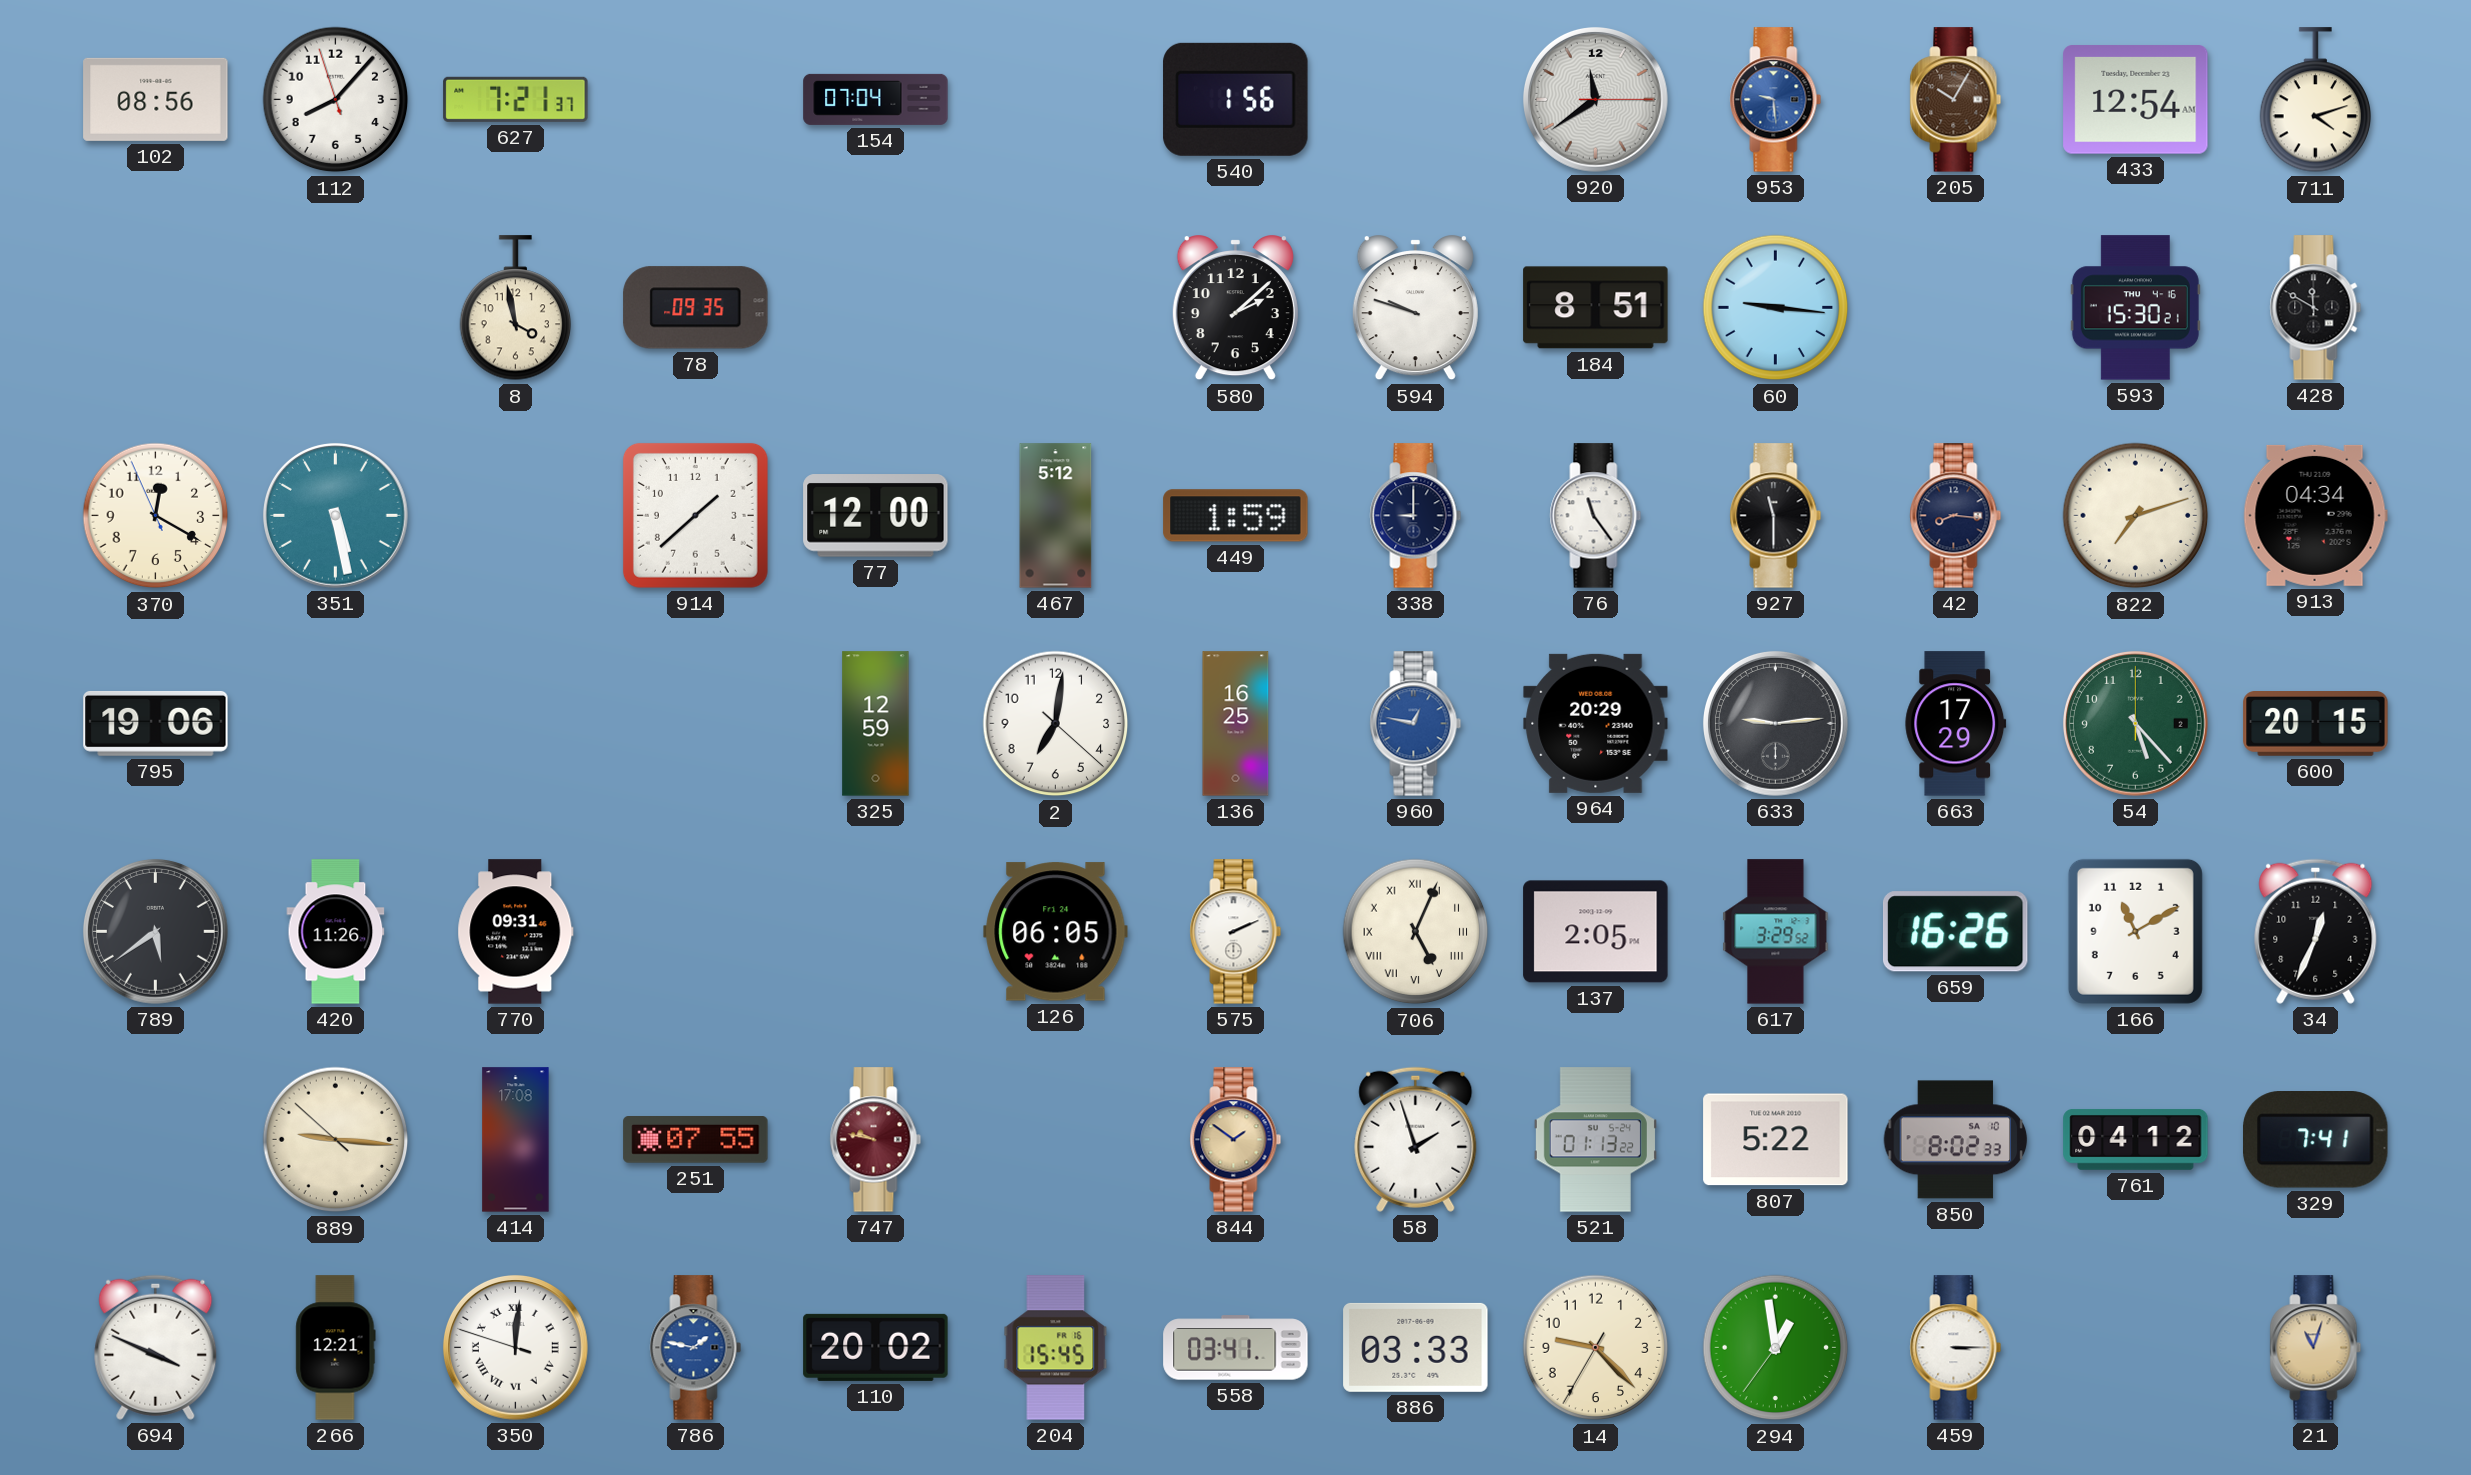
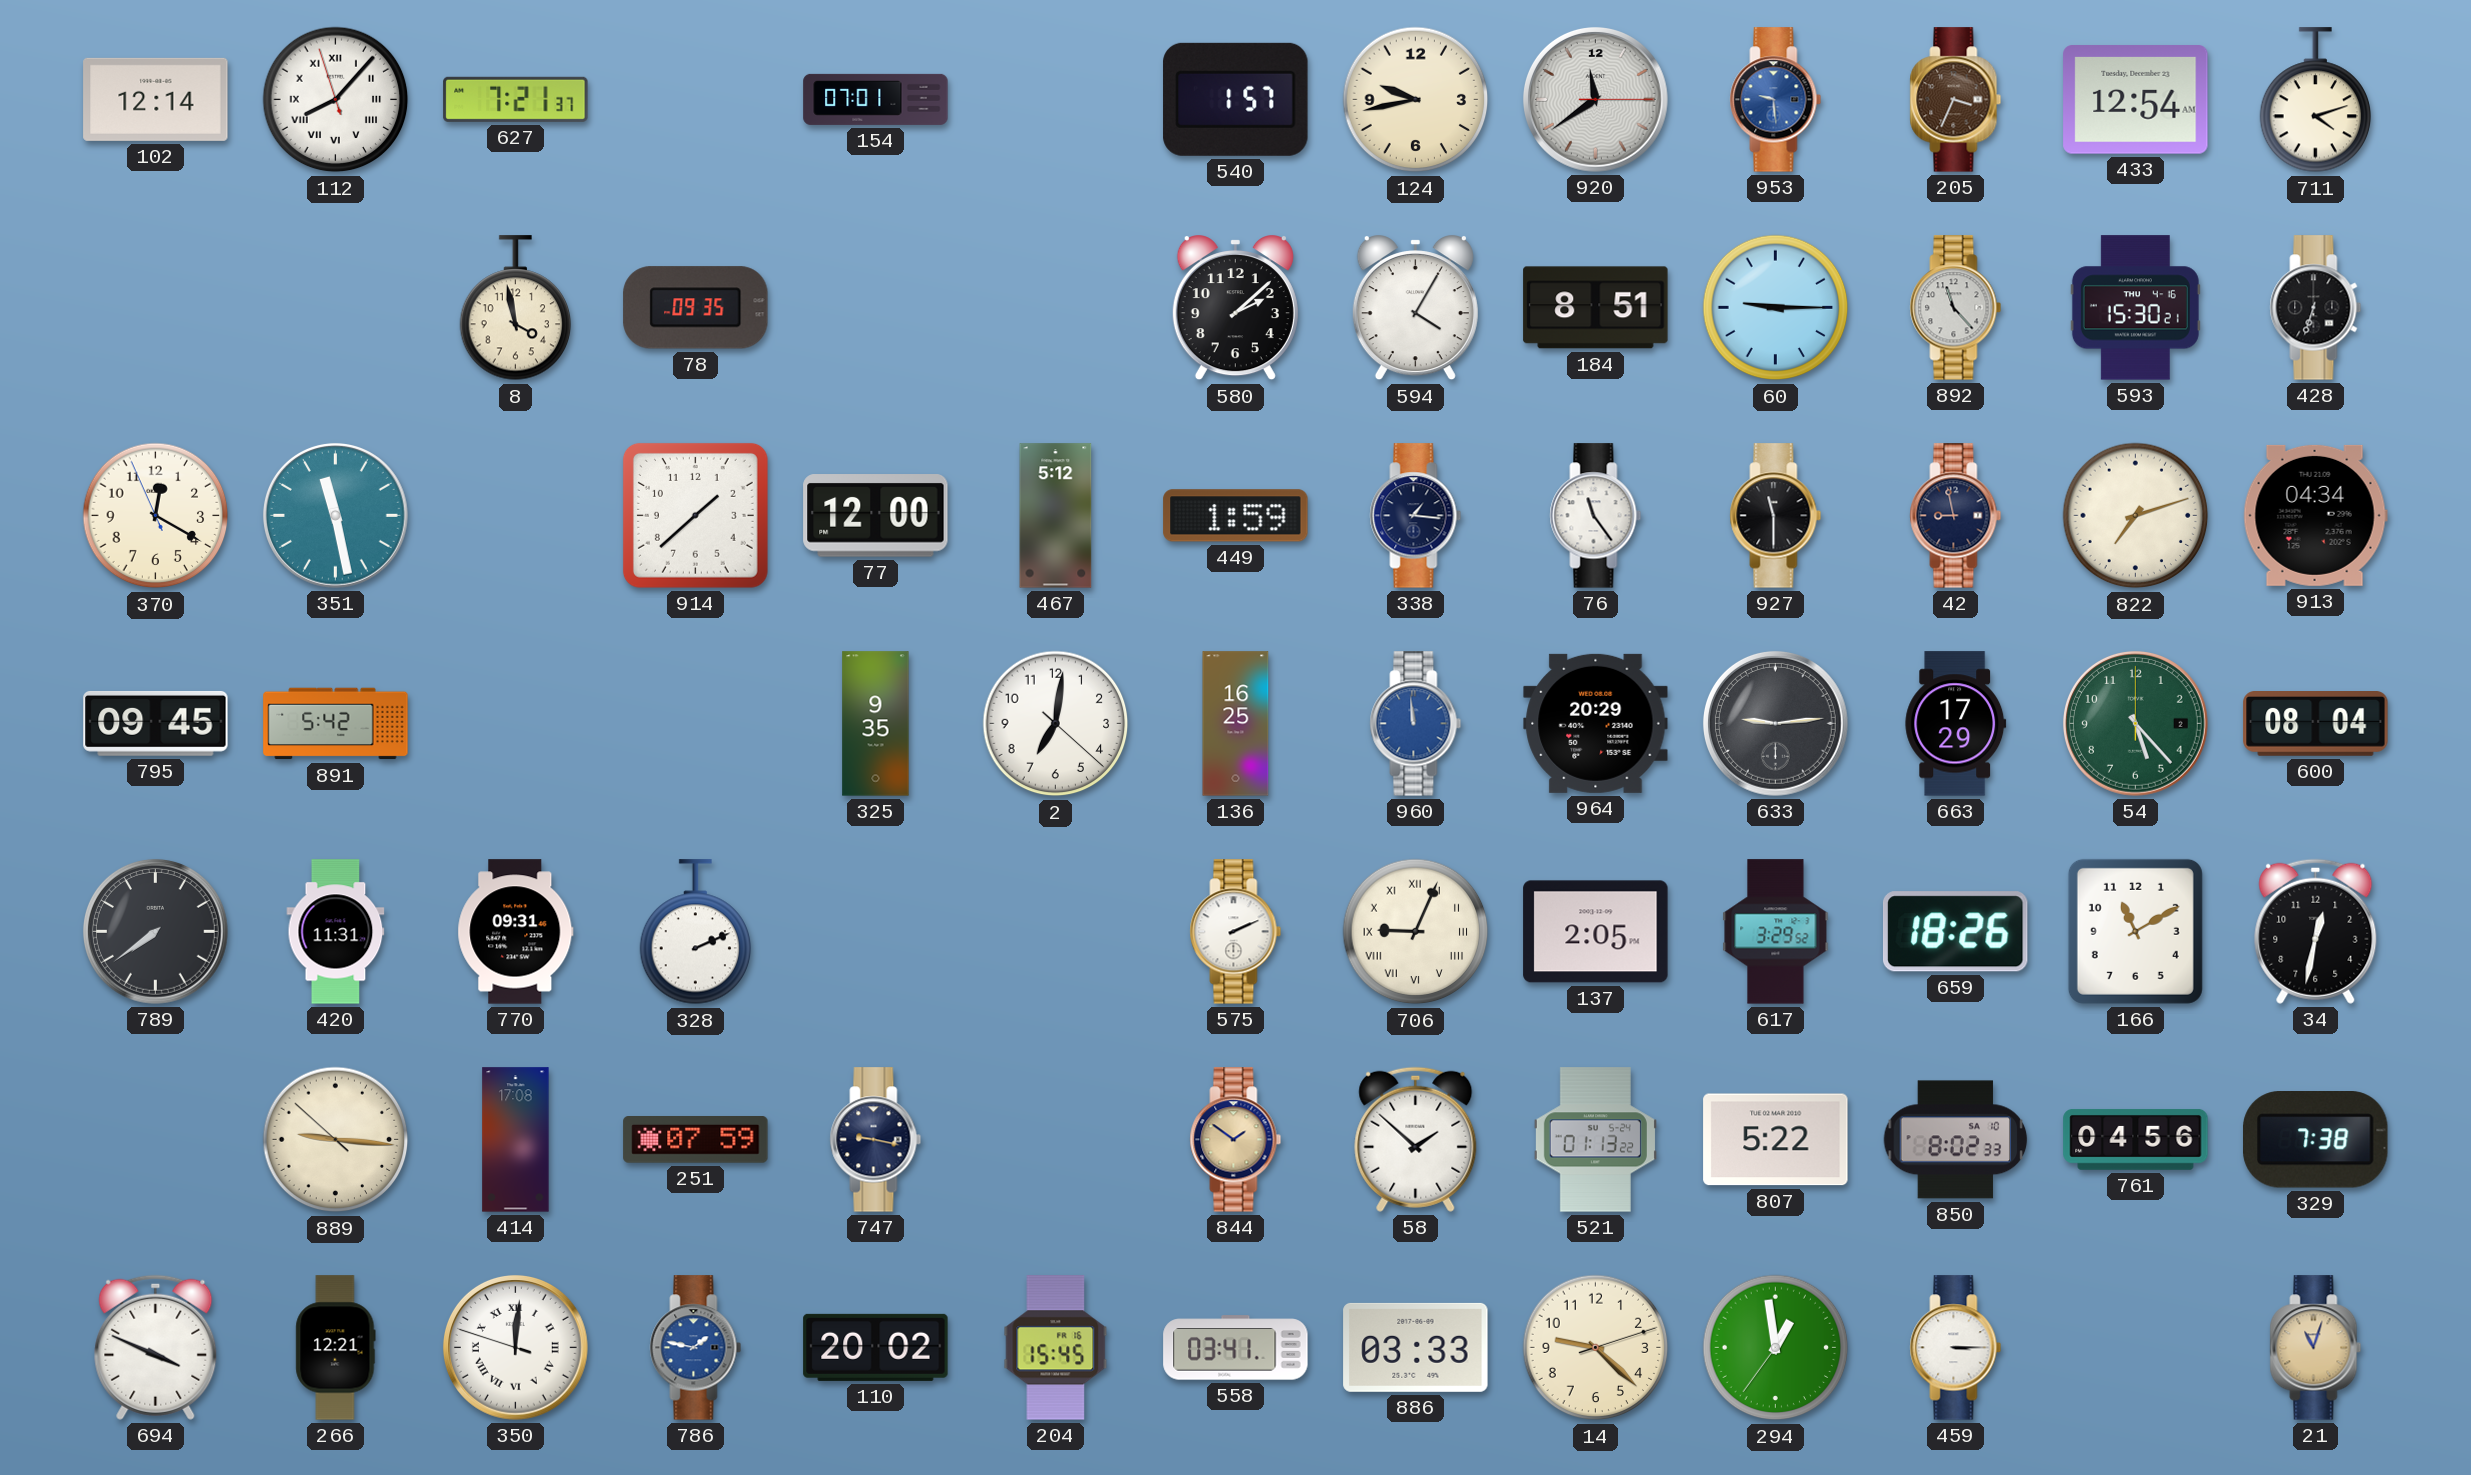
102: 08:56 -> 12:14 (156, 99)
112 numerals: Arabic -> Roman (336, 100)
154: 07:04 -> 07:01 (876, 99)
540: 1:56 -> 1:57 (1236, 99)
124: none -> 9:43 (1416, 100)
205: 10:05 -> 3:34 (1956, 100)
594: 9:48 -> 4:05 (1415, 308)
60: 9:16 -> 9:15 (1776, 308)
892: none -> 11:23 (1956, 308)
428: 11:50 -> 6:33 (2316, 308)
351: 5:28 -> 11:28 (335, 515)
338: 9:00 -> 1:16 (1416, 516)
42: 8:16 -> 8:58 (1956, 516)
795: 19:06 -> 09:45 (156, 723)
891: none -> 5:42 (336, 724)
325: 12:59 -> 9:35 (876, 724)
960: 12:47 -> 11:59 (1416, 724)
600: 20:15 -> 08:04 (2316, 724)
789: 5:39 -> 7:39 (155, 931)
420: 11:26 -> 11:31 (336, 932)
328: none -> 2:11 (696, 932)
126: 06:05 -> none (1056, 932)
706: 5:04 -> 9:04 (1416, 932)
659: 16:26 -> 18:26 (1955, 932)
34: 12:34 -> 12:32 (2316, 931)
251: 07:55 -> 07:59 (696, 1140)
747: 9:47 -> 9:17 (876, 1140)
747 dial: burgundy -> navy (876, 1140)
58: 1:57 -> 1:52 (1416, 1139)
761: 04:12 -> 04:56 (2136, 1140)
329: 7:41 -> 7:38 (2316, 1140)
14: 9:22:35 -> 9:22:12 (1596, 1348)
